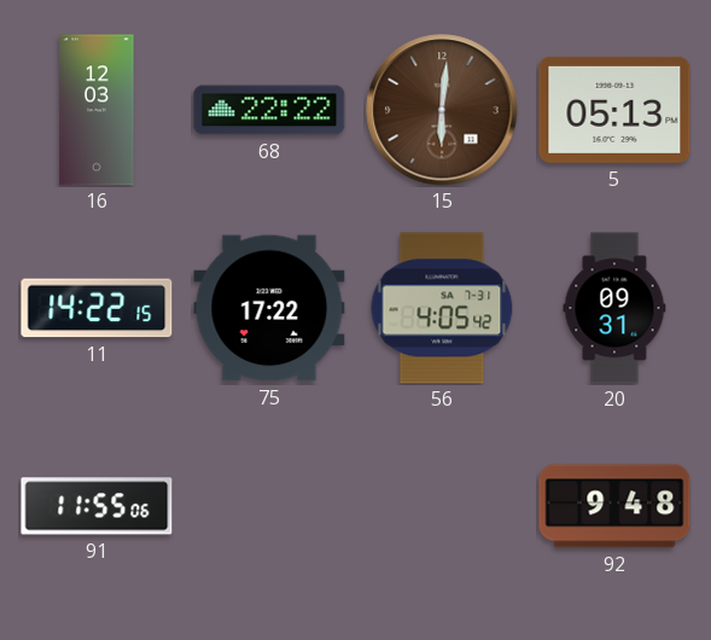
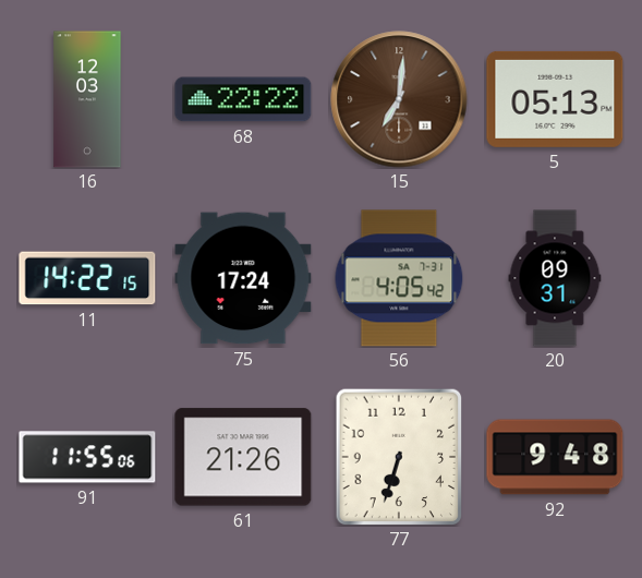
15: 6:01 -> 7:01 (399, 99)
75: 17:22 -> 17:24 (243, 278)
61: none -> 21:26 (243, 457)
77: none -> 6:33 (399, 457)
